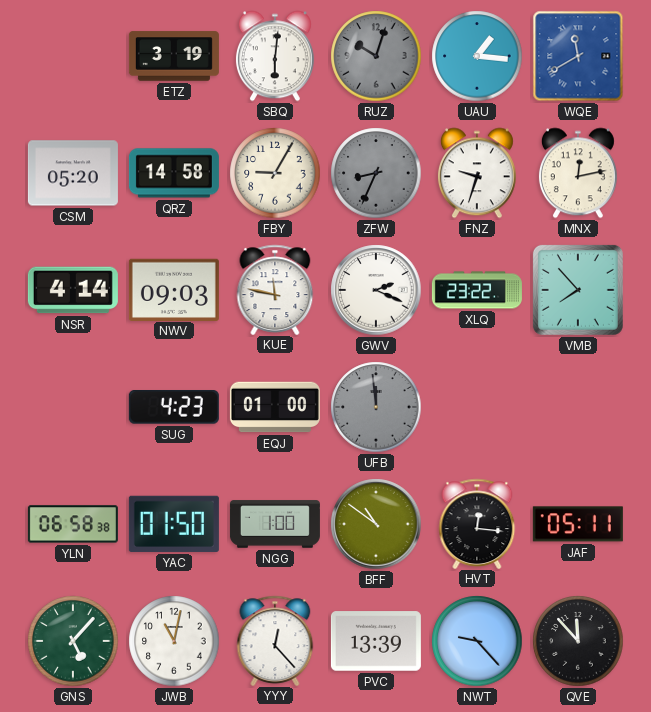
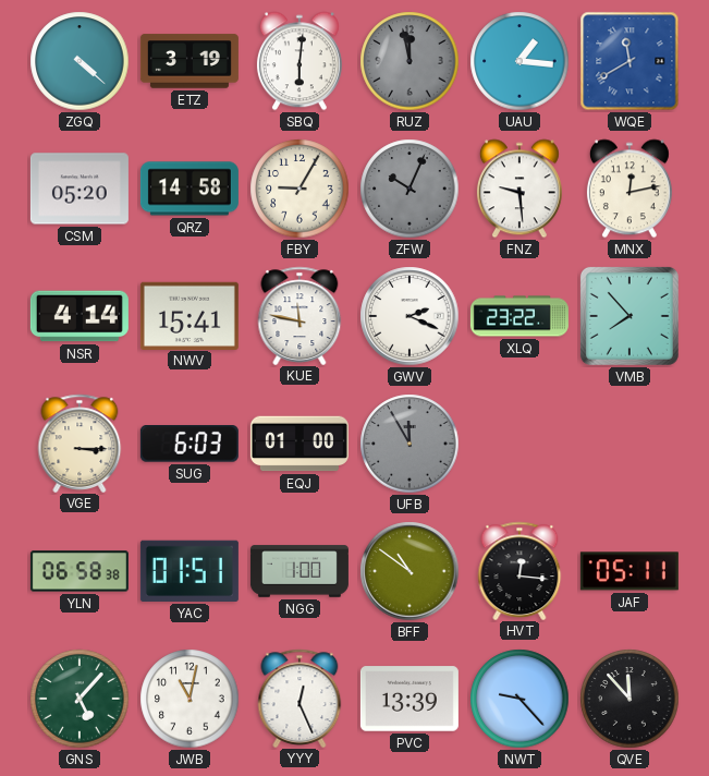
ZGQ: none -> 4:22 (80, 61)
RUZ: 10:03 -> 11:58 (409, 61)
ZFW: 8:34 -> 10:04 (409, 189)
FNZ: 9:33 -> 9:29 (519, 189)
NWV: 09:03 -> 15:41 (190, 315)
VGE: none -> 3:15 (80, 442)
SUG: 4:23 -> 6:03 (190, 445)
UFB: 11:59 -> 11:55 (409, 444)
YAC: 01:50 -> 01:51 (190, 571)
YYY: 12:23 -> 12:26 (300, 698)
